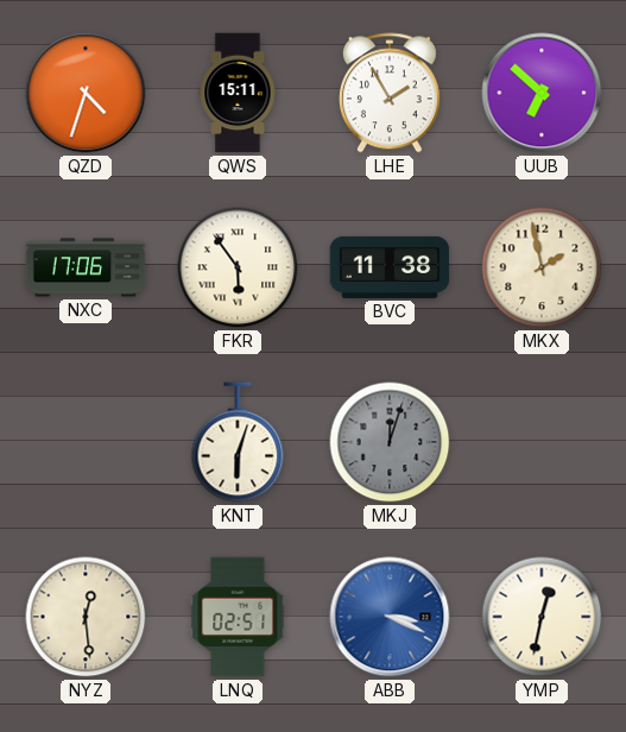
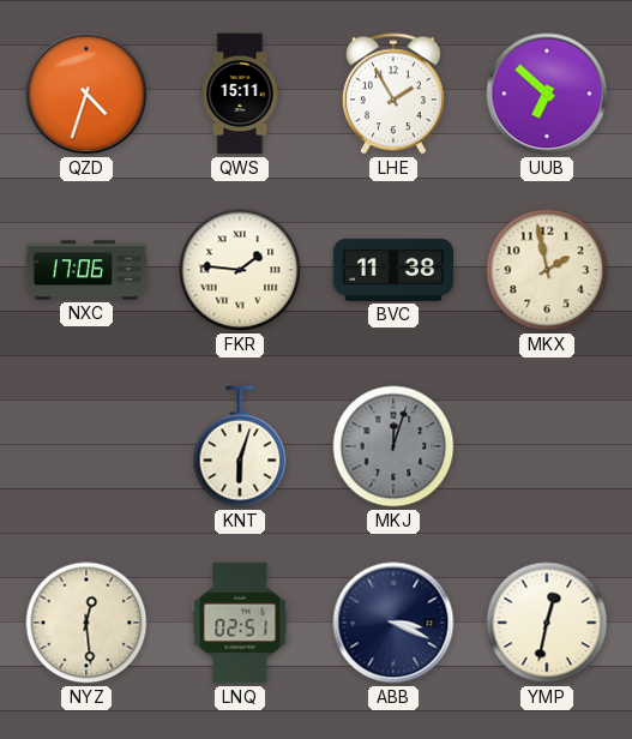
FKR: 5:54 -> 1:46 (240, 270)
ABB dial: blue -> navy (393, 623)
